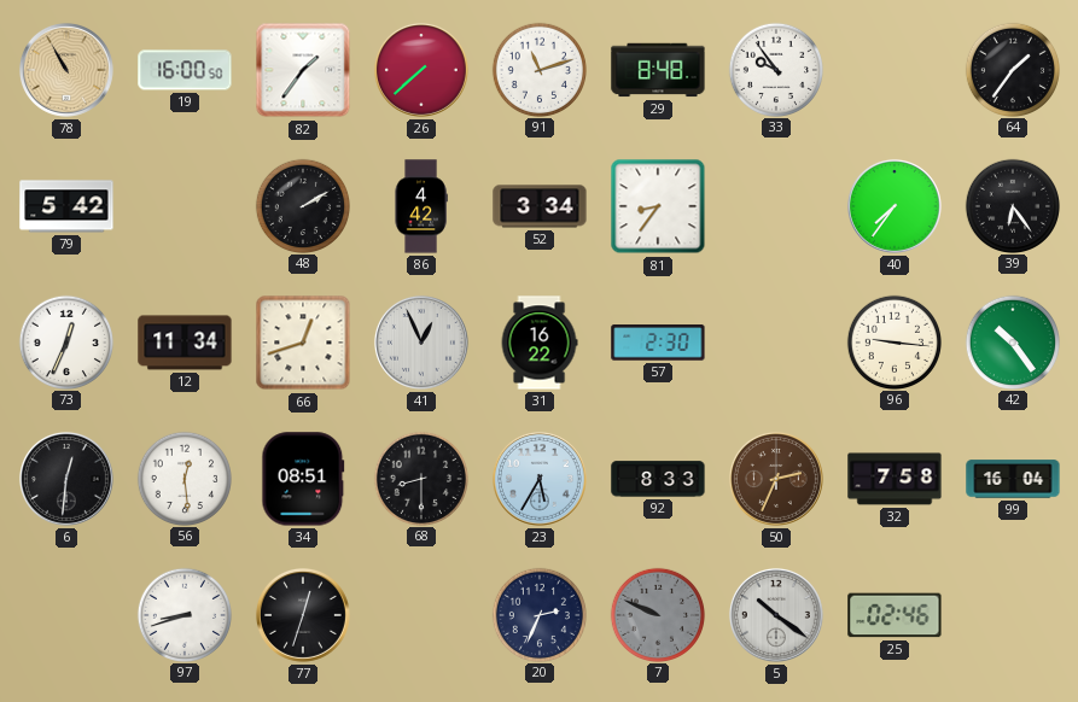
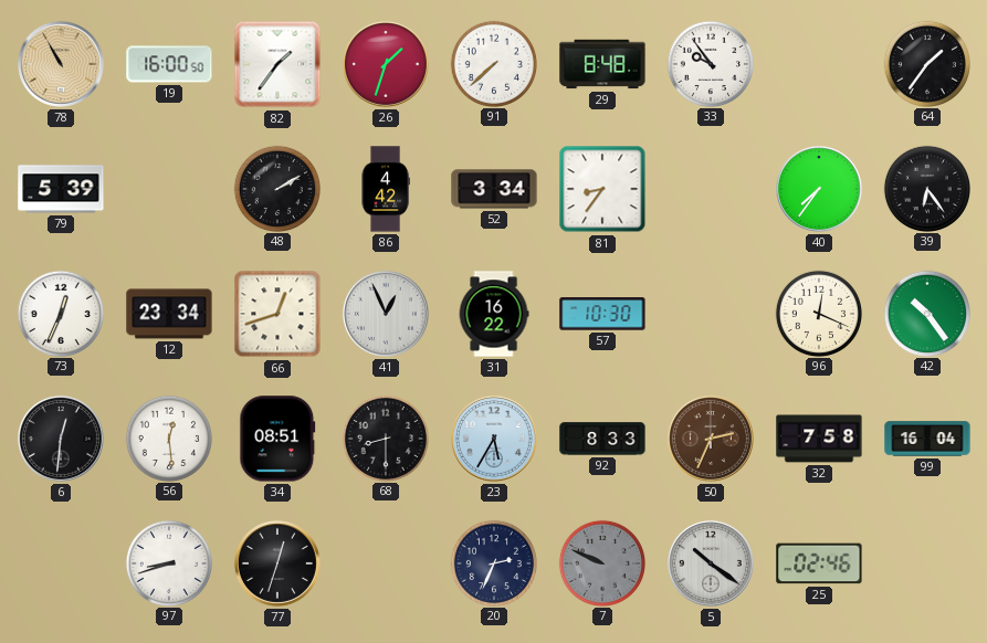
26: 7:38 -> 1:33 (386, 64)
91: 11:12 -> 7:38 (493, 63)
79: 5:42 -> 5:39 (61, 189)
12: 11:34 -> 23:34 (169, 314)
57: 2:30 -> 10:30 (602, 314)
96: 9:16 -> 12:19 (818, 313)
